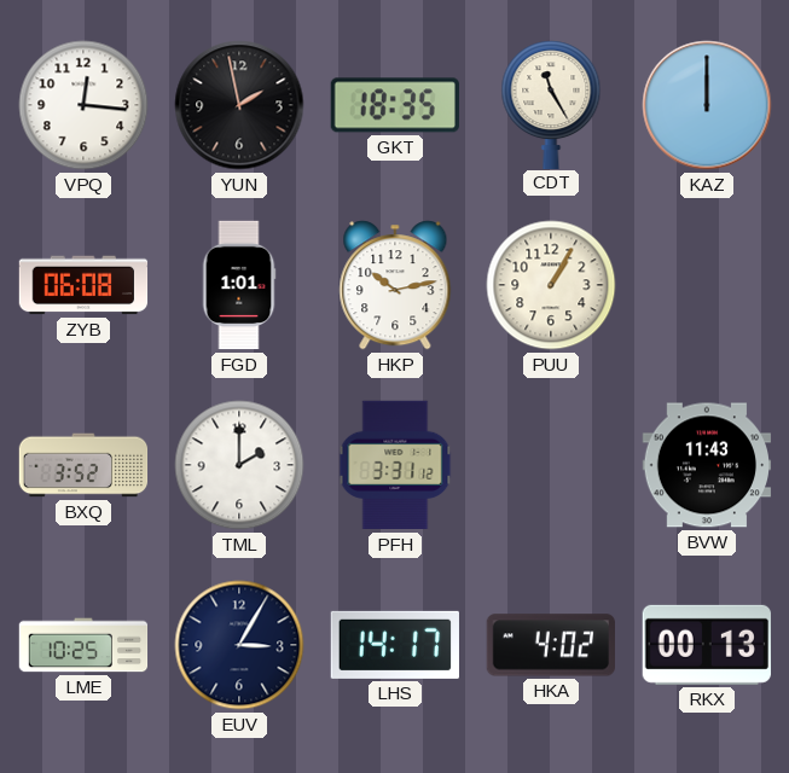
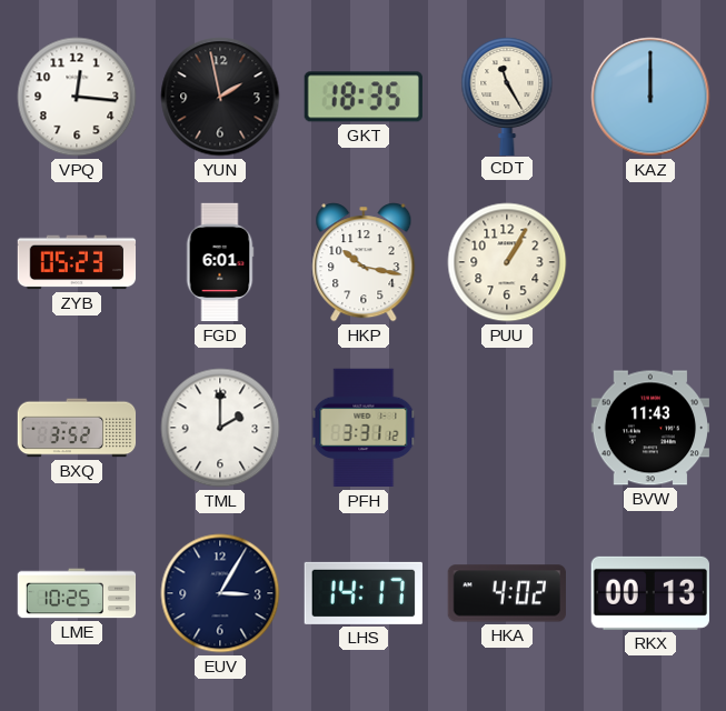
ZYB: 06:08 -> 05:23 (77, 262)
FGD: 1:01 -> 6:01 (220, 262)
HKP: 10:13 -> 10:17 (364, 262)
